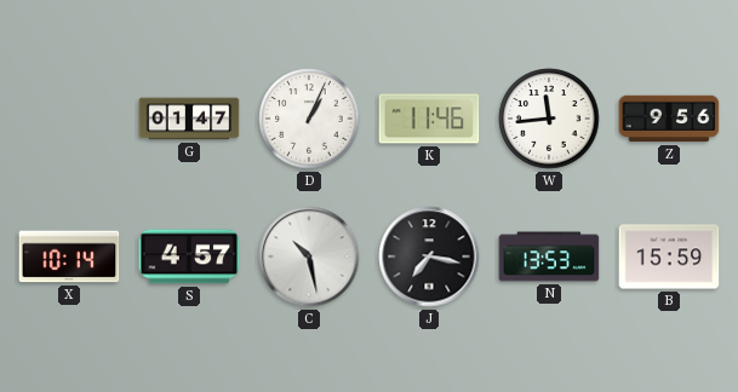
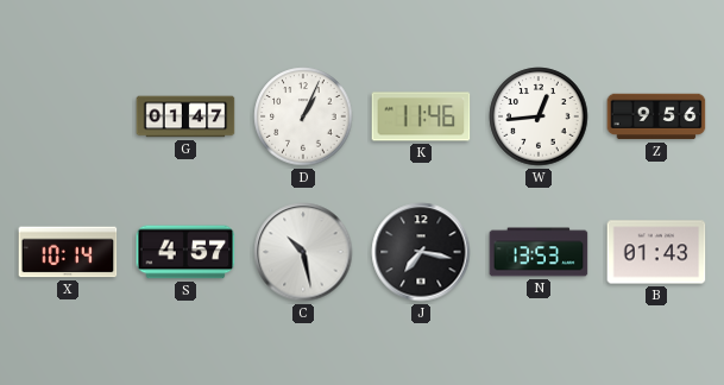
W: 11:44 -> 12:44 (539, 116)
B: 15:59 -> 01:43 (656, 252)
